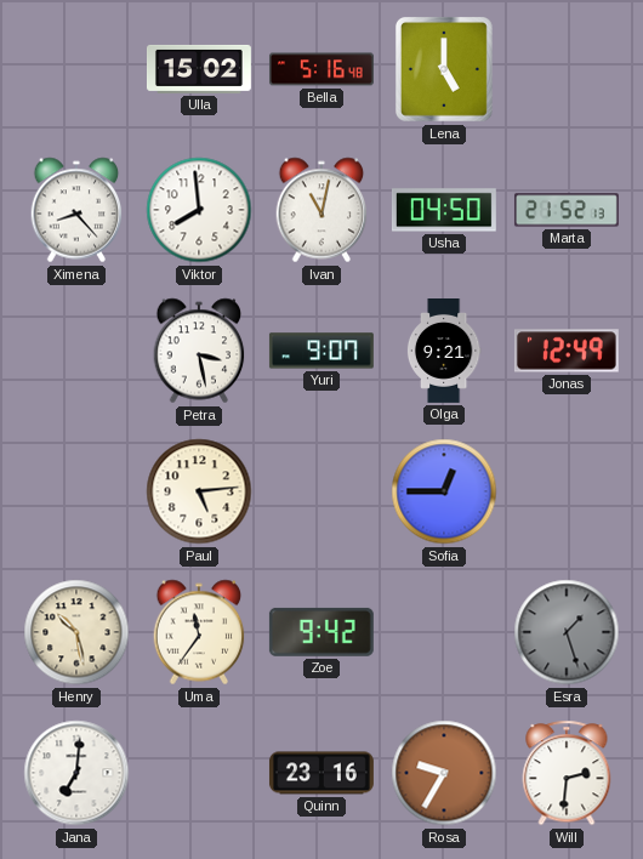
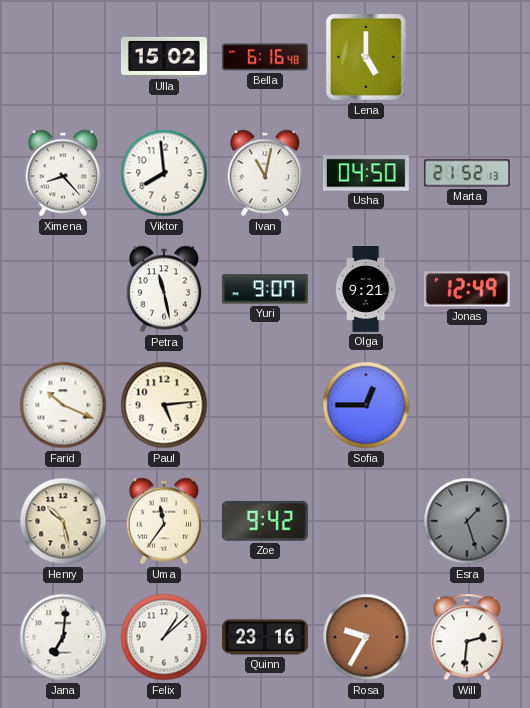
Bella: 5:16 -> 6:16 (265, 57)
Petra: 3:28 -> 11:28 (164, 289)
Farid: none -> 10:19 (63, 405)
Felix: none -> 1:08 (164, 637)
